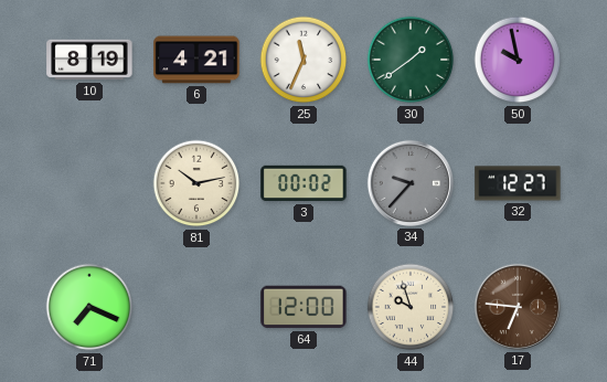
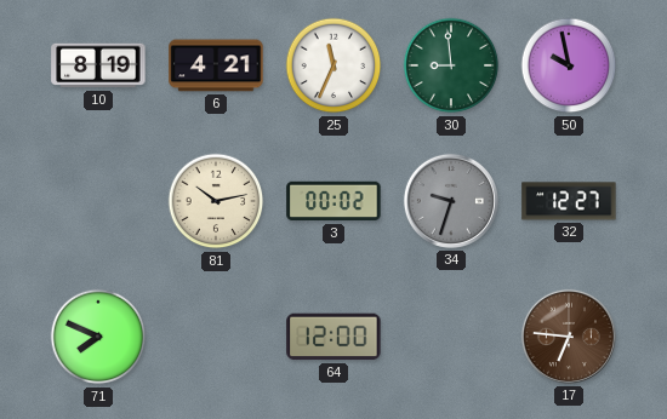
30: 1:39 -> 8:59 (451, 65)
34: 9:37 -> 9:33 (451, 201)
71: 7:19 -> 7:49 (98, 337)
44: 9:57 -> none (411, 307)
